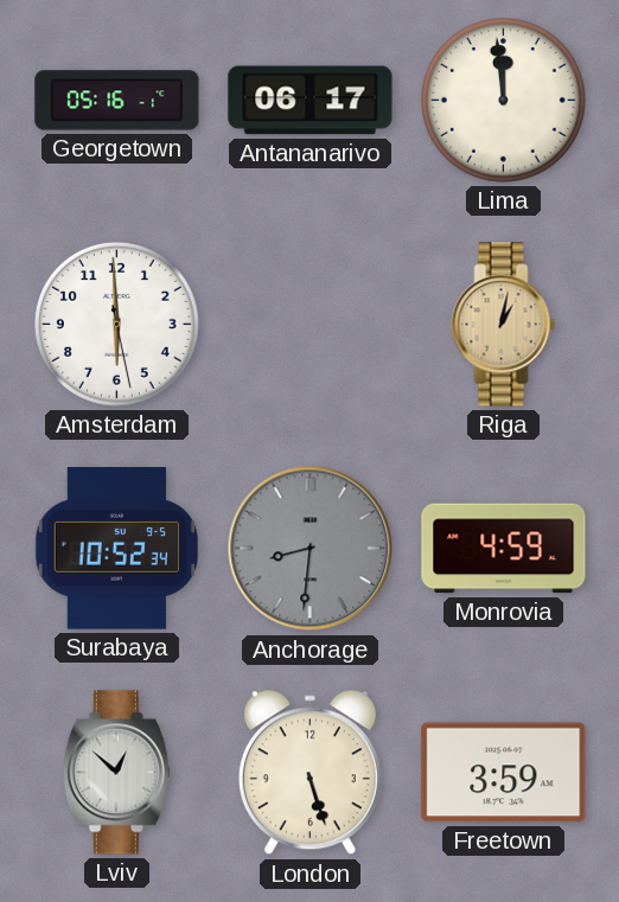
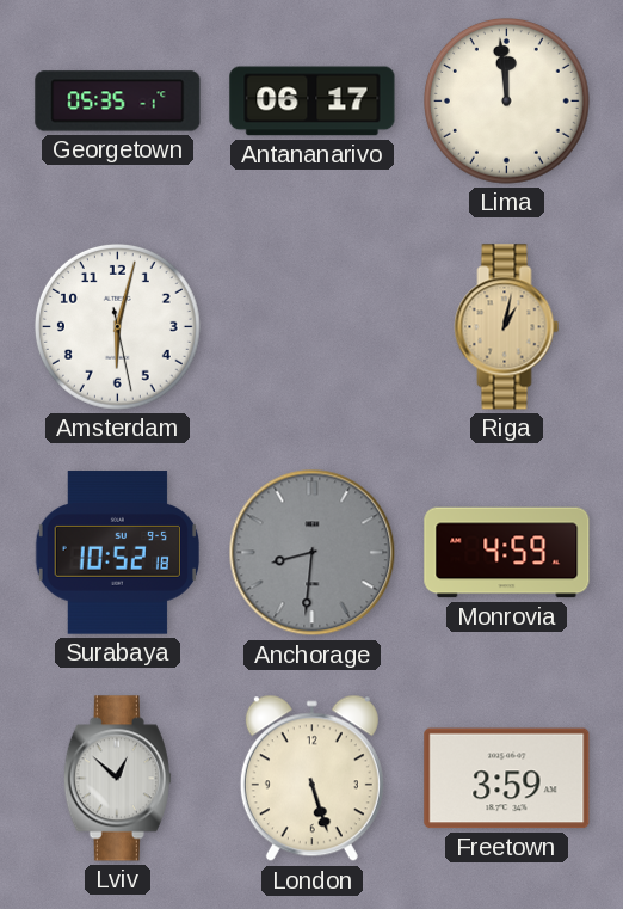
Georgetown: 05:16 -> 05:35 (118, 102)
Amsterdam: 5:59 -> 6:02 (117, 326)
Surabaya: 10:52:34 -> 10:52:18 (117, 553)
